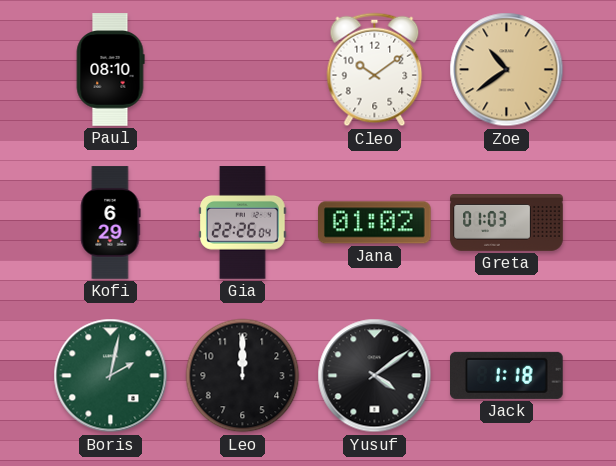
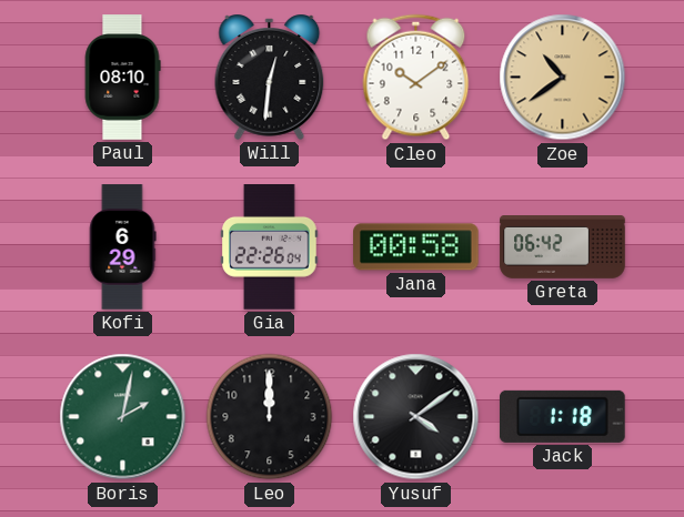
Will: none -> 12:31 (270, 77)
Jana: 01:02 -> 00:58 (416, 247)
Greta: 01:03 -> 06:42 (563, 247)
